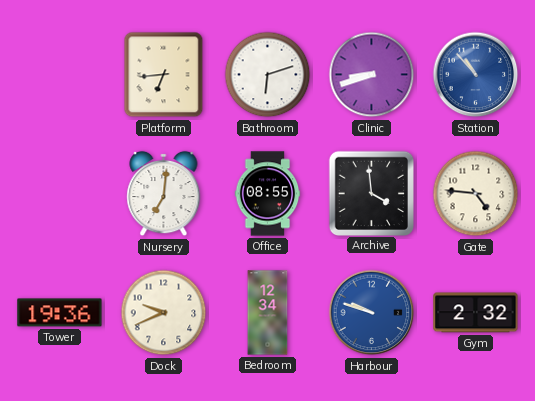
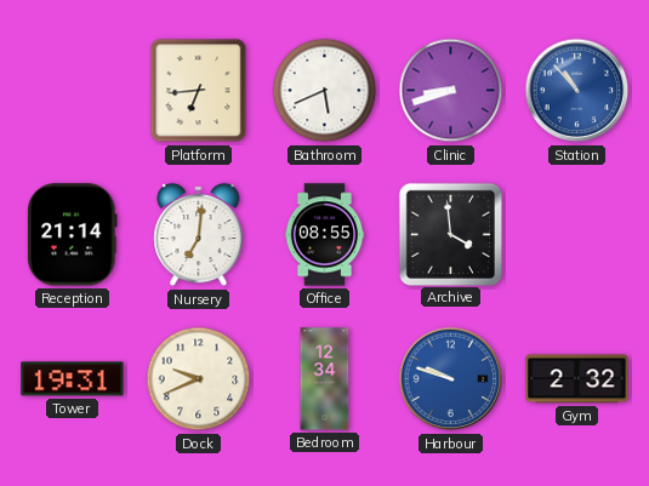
Bathroom: 6:12 -> 5:41 (325, 91)
Reception: none -> 21:14 (73, 235)
Gate: 4:46 -> none (476, 194)
Tower: 19:36 -> 19:31 (73, 379)
